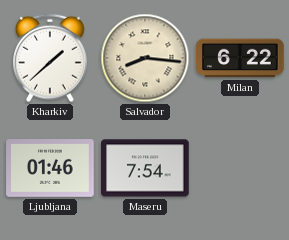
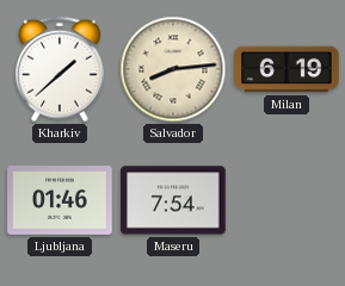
Salvador: 8:16 -> 8:14 (173, 69)
Milan: 6:22 -> 6:19 (287, 69)
